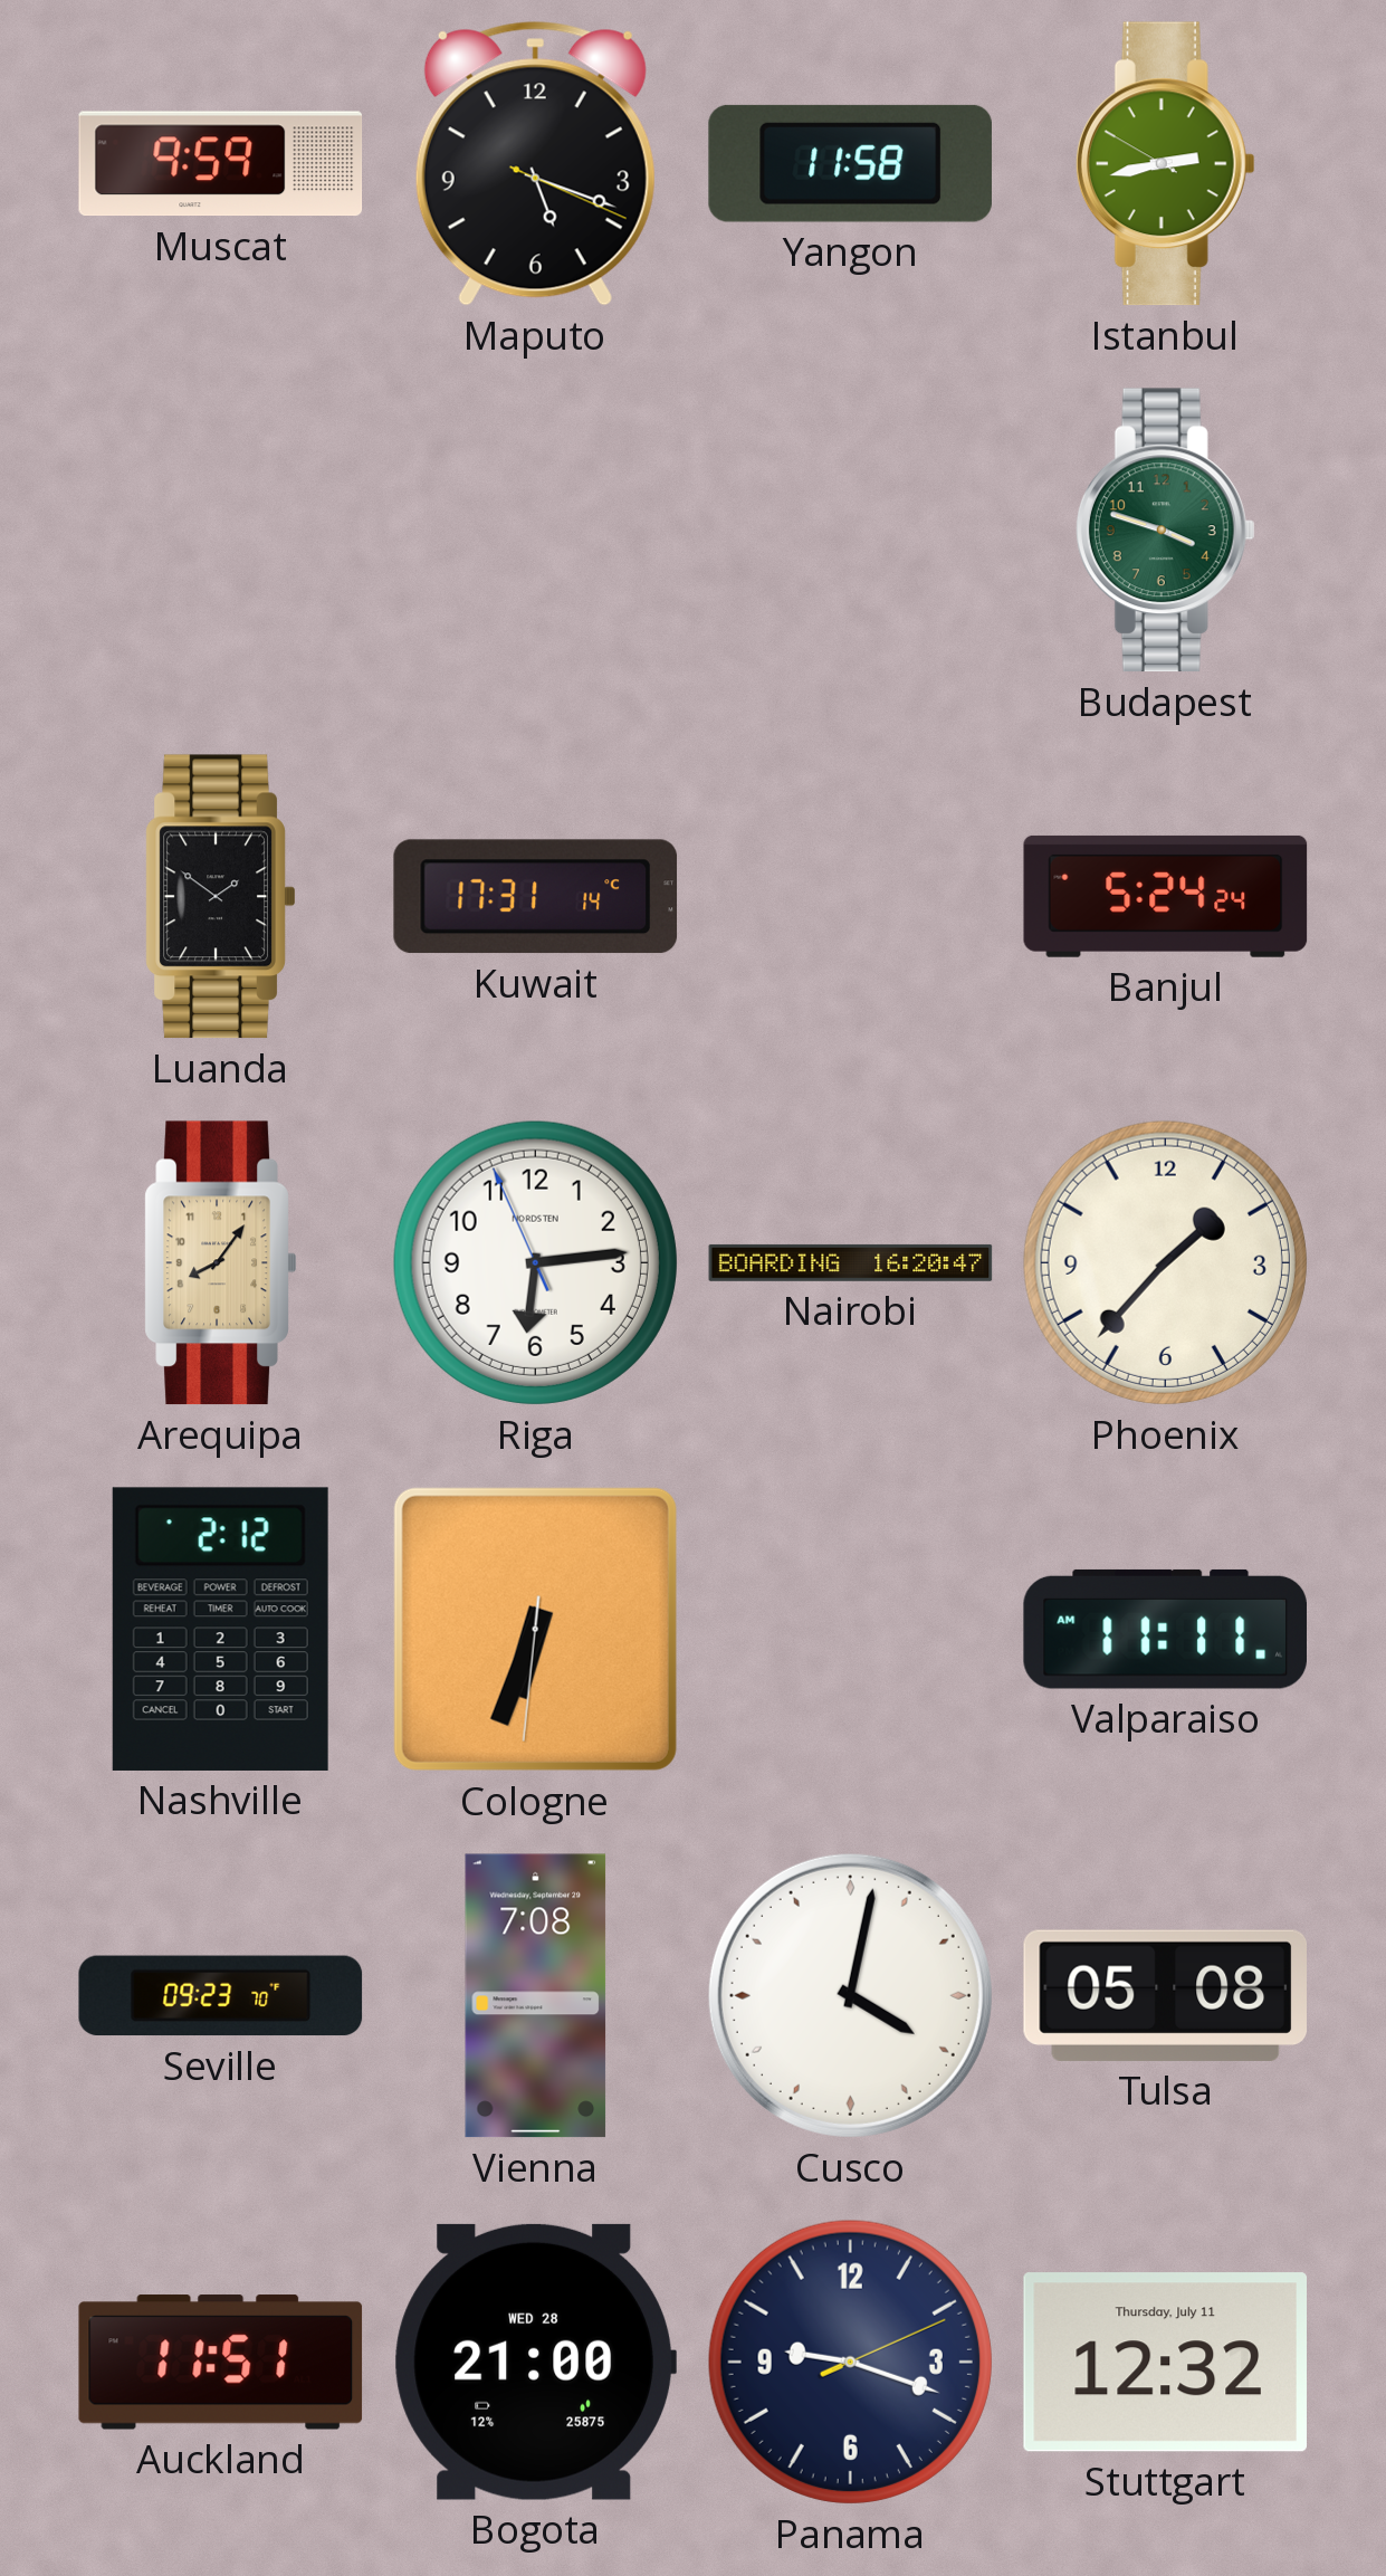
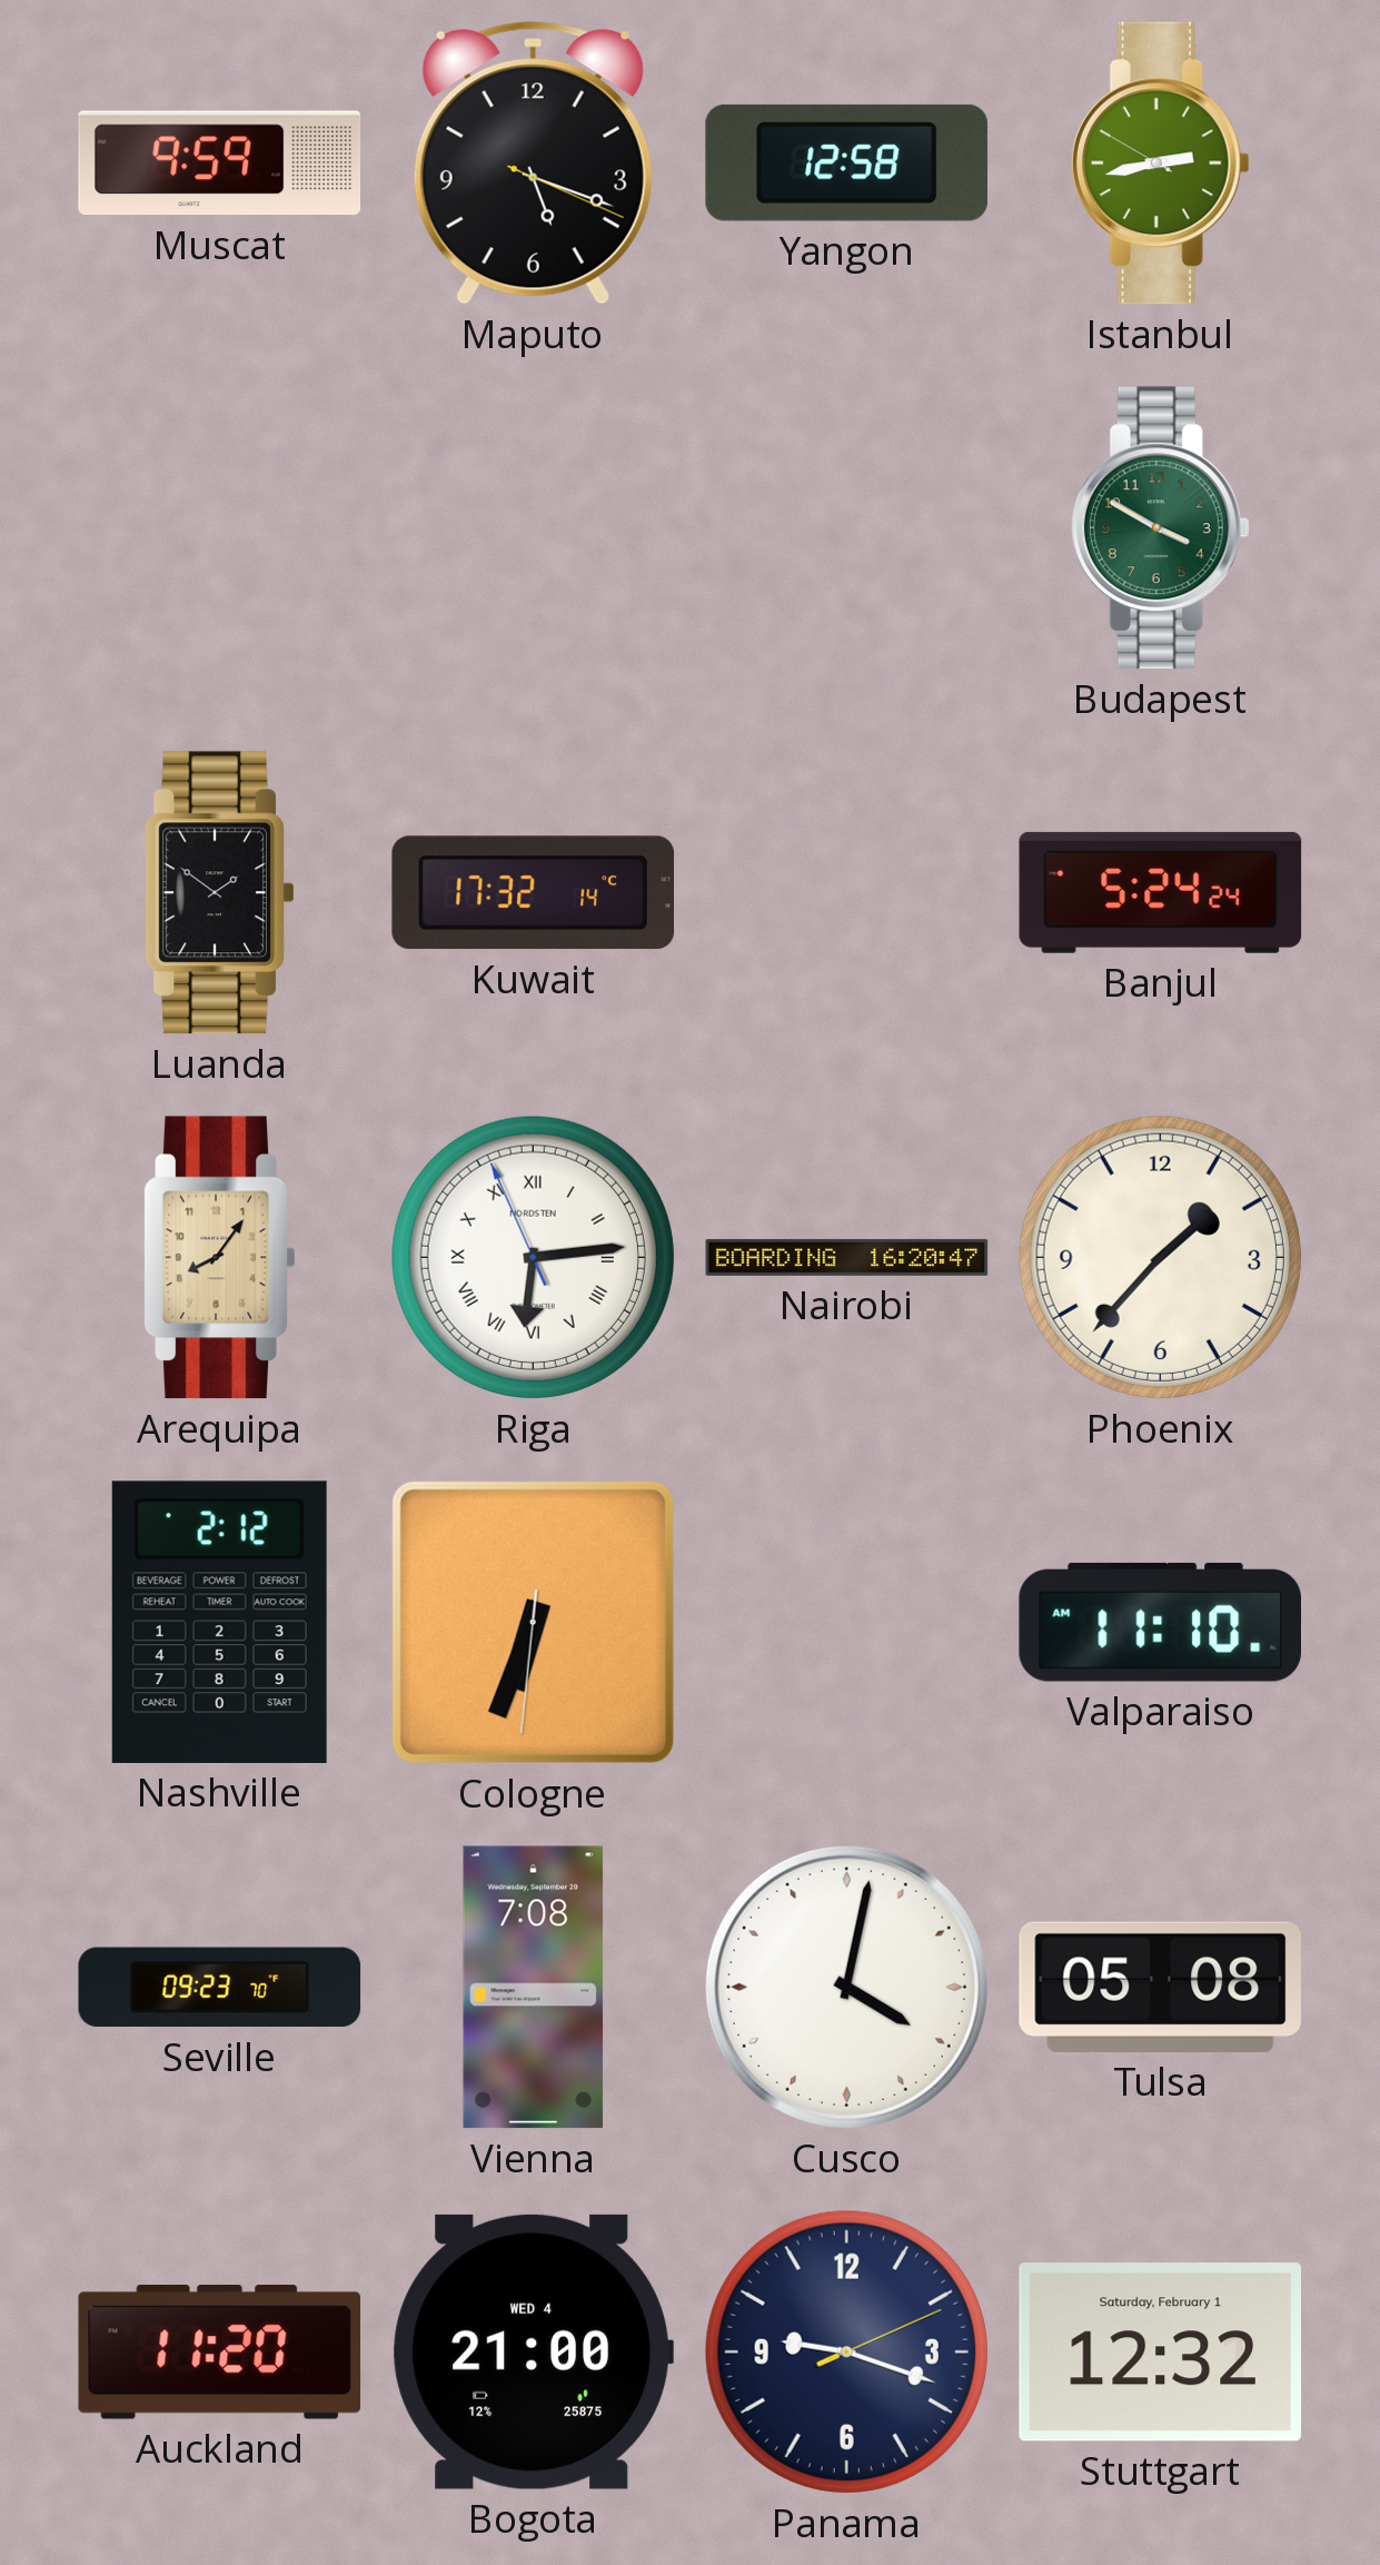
Yangon: 11:58 -> 12:58 (846, 162)
Budapest: 3:48 -> 3:50 (1160, 528)
Kuwait: 17:31 -> 17:32 (534, 893)
Riga numerals: Arabic -> Roman (533, 1257)
Valparaiso: 11:11 -> 11:10 (1160, 1622)
Auckland: 11:51 -> 11:20 (220, 2353)
Bogota date: WED 28 -> WED 4 (533, 2351)
Stuttgart date: Thursday, July 11 -> Saturday, February 1 (1160, 2353)
